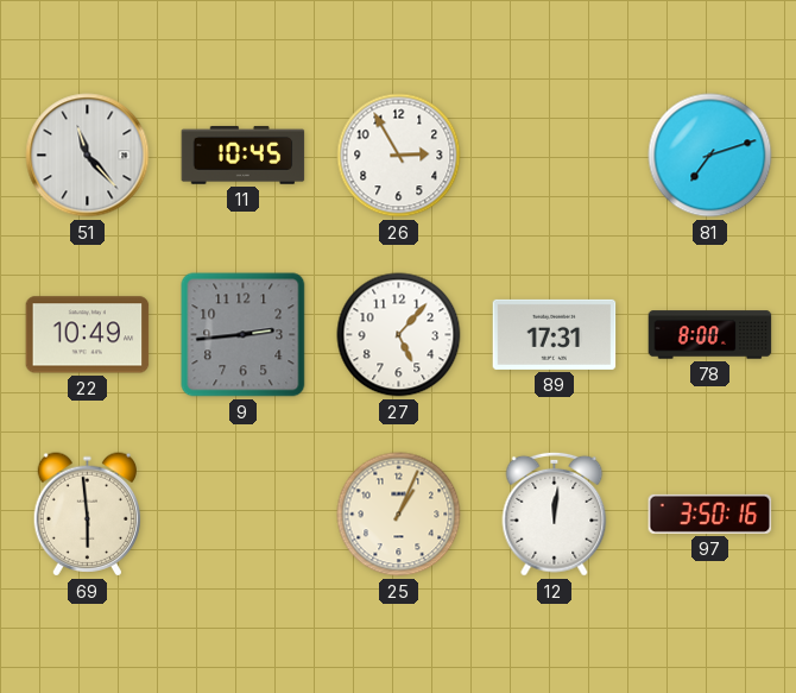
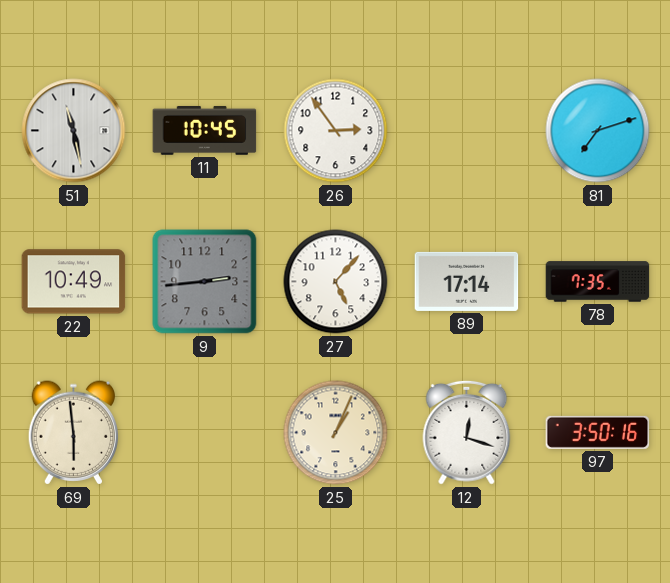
51: 11:23 -> 11:28 (74, 131)
26: 2:55 -> 2:54 (336, 131)
89: 17:31 -> 17:14 (467, 281)
78: 8:00 -> 7:35 (598, 282)
12: 12:01 -> 12:18 (467, 432)
